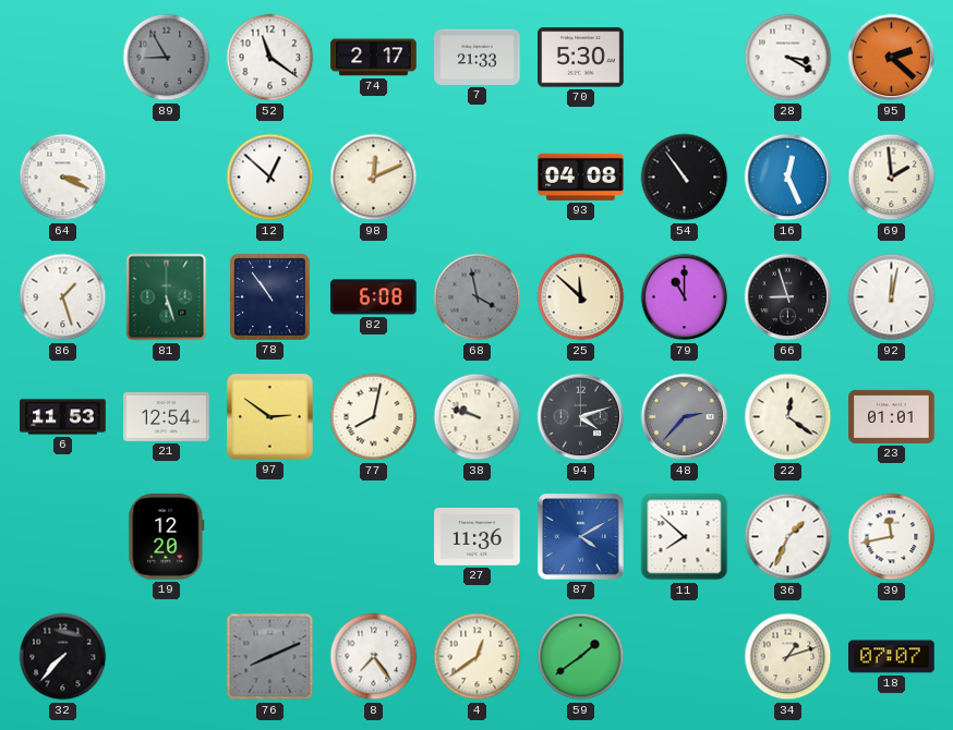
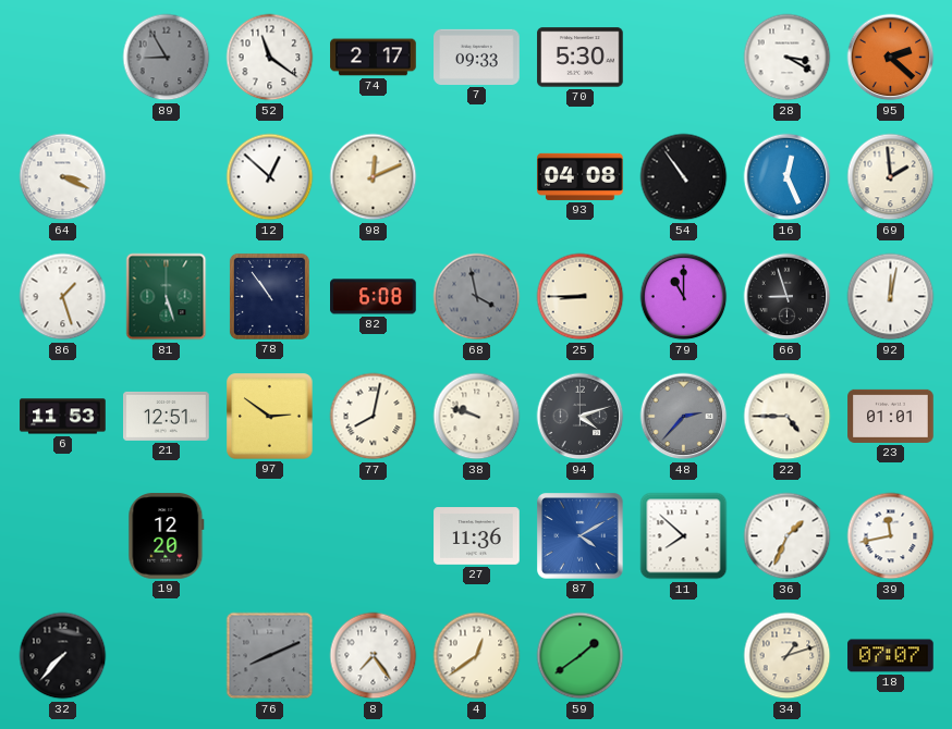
7: 21:33 -> 09:33 (477, 57)
25: 11:52 -> 8:45 (581, 297)
21: 12:54 -> 12:51 (167, 416)
22: 12:21 -> 4:45 (788, 417)
